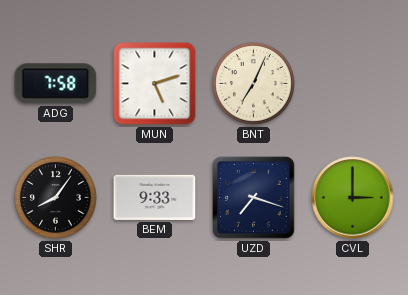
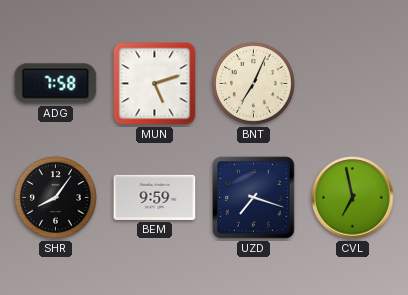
BEM: 9:33 -> 9:59 (155, 197)
CVL: 3:00 -> 6:58 (353, 198)
